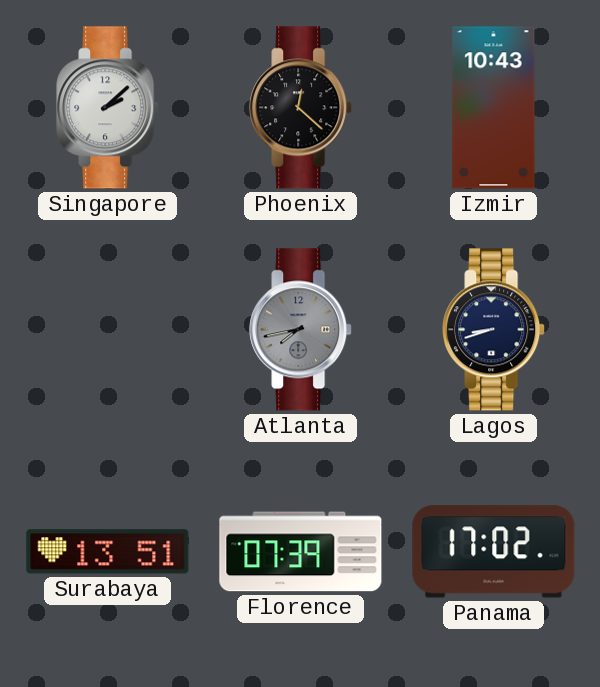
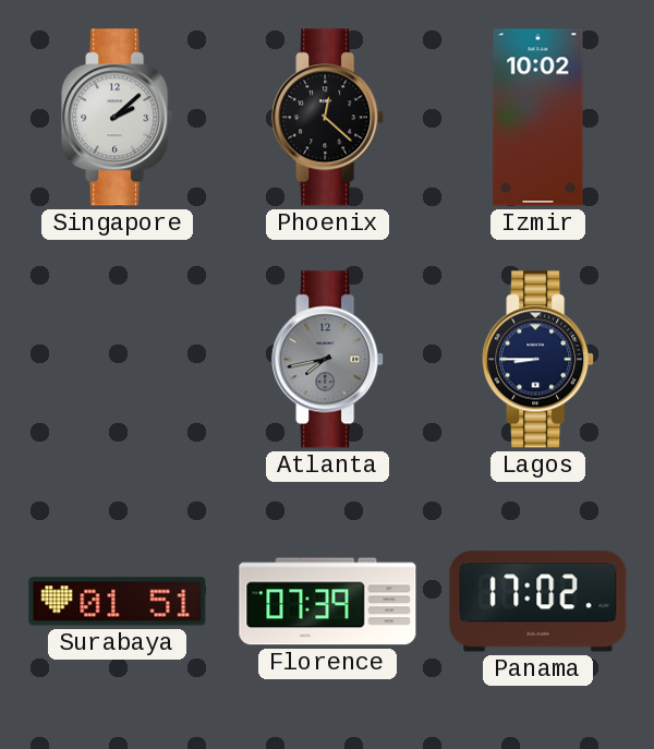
Izmir: 10:43 -> 10:02 (538, 118)
Lagos: 8:42 -> 8:45 (538, 360)
Surabaya: 13:51 -> 01:51 (118, 602)
